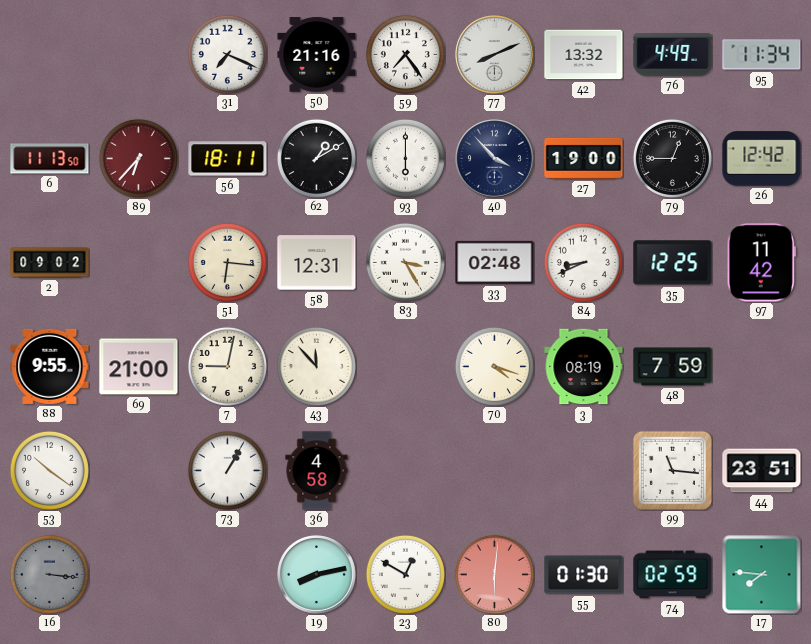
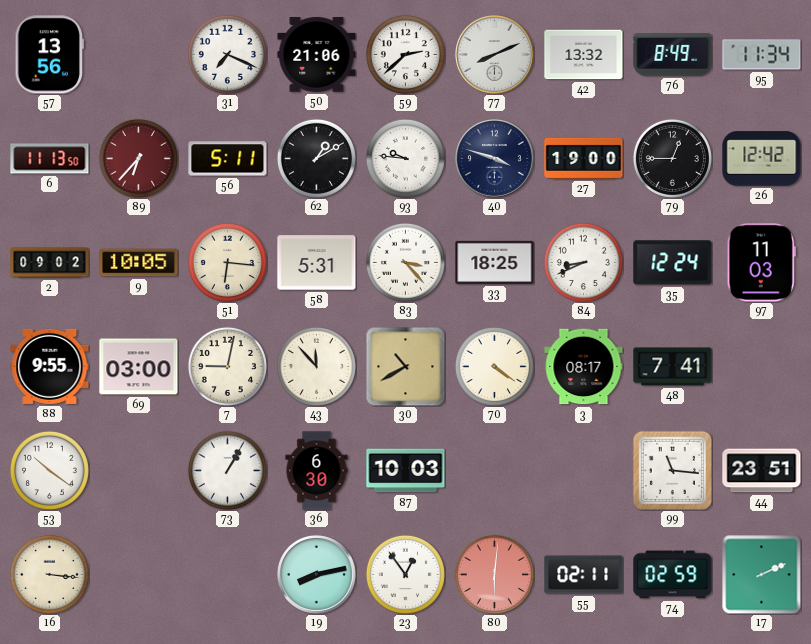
57: none -> 13:56 (49, 55)
50: 21:16 -> 21:06 (317, 55)
59: 7:24 -> 2:38 (405, 54)
76: 4:49 -> 8:49 (673, 55)
56: 18:11 -> 5:11 (228, 159)
93: 6:00 -> 9:46 (405, 158)
40: 3:53 -> 3:48 (495, 159)
9: none -> 10:05 (139, 263)
58: 12:31 -> 5:31 (317, 263)
83: 3:25 -> 3:23 (405, 262)
33: 02:48 -> 18:25 (495, 262)
35: 12:25 -> 12:24 (673, 263)
97: 11:42 -> 11:03 (761, 263)
69: 21:00 -> 03:00 (139, 367)
30: none -> 10:40 (405, 366)
70: 4:18 -> 4:21 (494, 366)
3: 08:19 -> 08:17 (584, 367)
48: 7:59 -> 7:41 (673, 367)
36: 4:58 -> 6:30 (317, 471)
87: none -> 10:03 (406, 471)
16 dial: grey -> cream (49, 574)
23: 12:50 -> 12:54 (405, 574)
55: 01:30 -> 02:11 (584, 575)
17: 7:46 -> 2:11 (762, 575)
